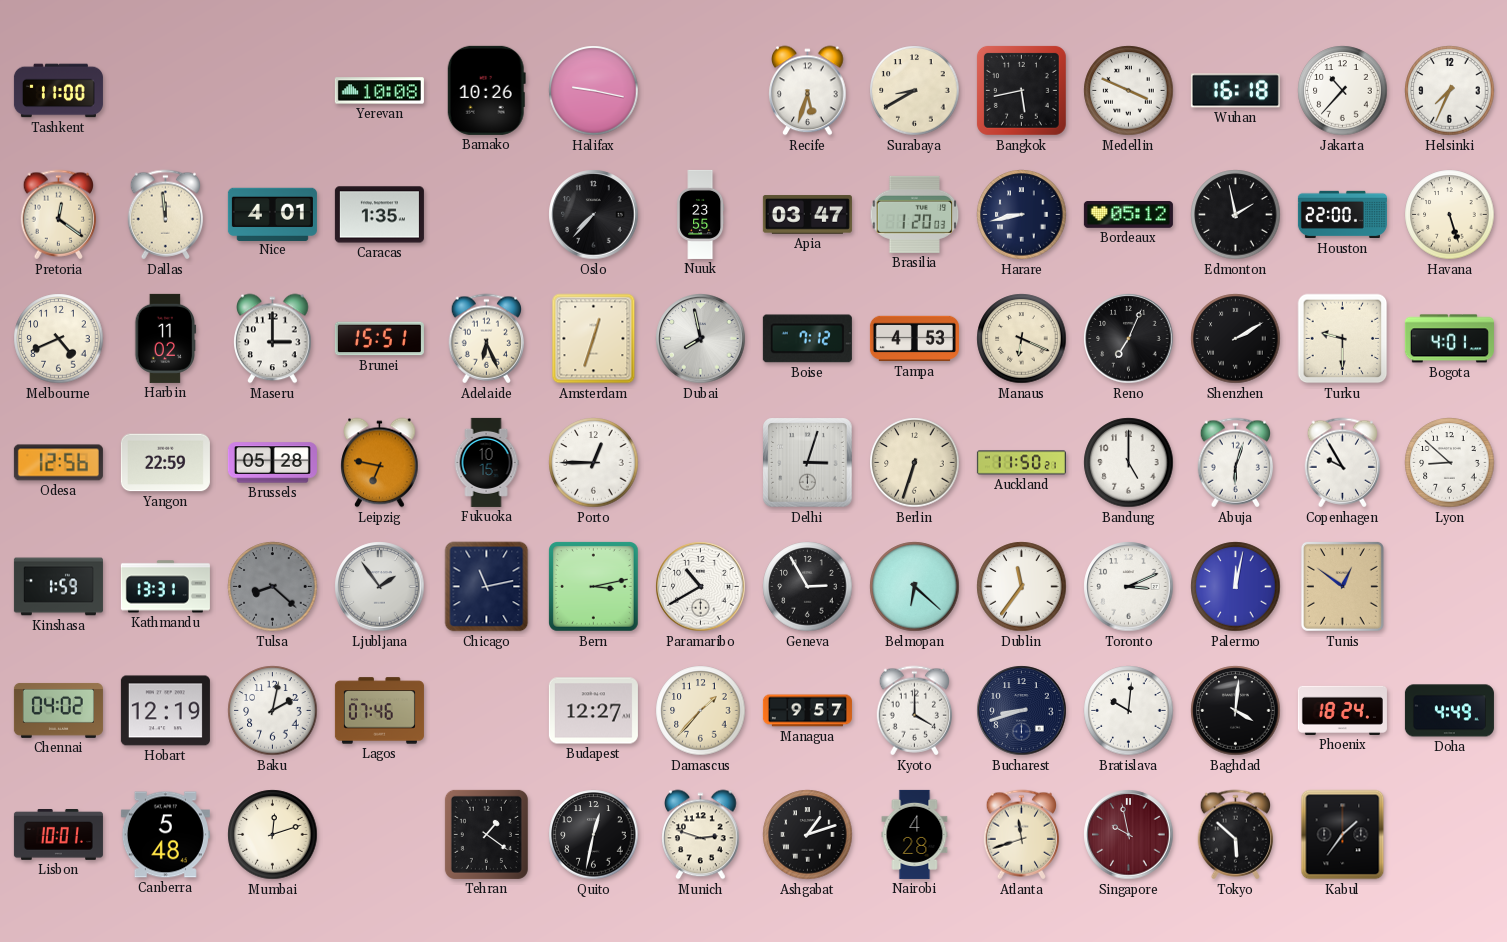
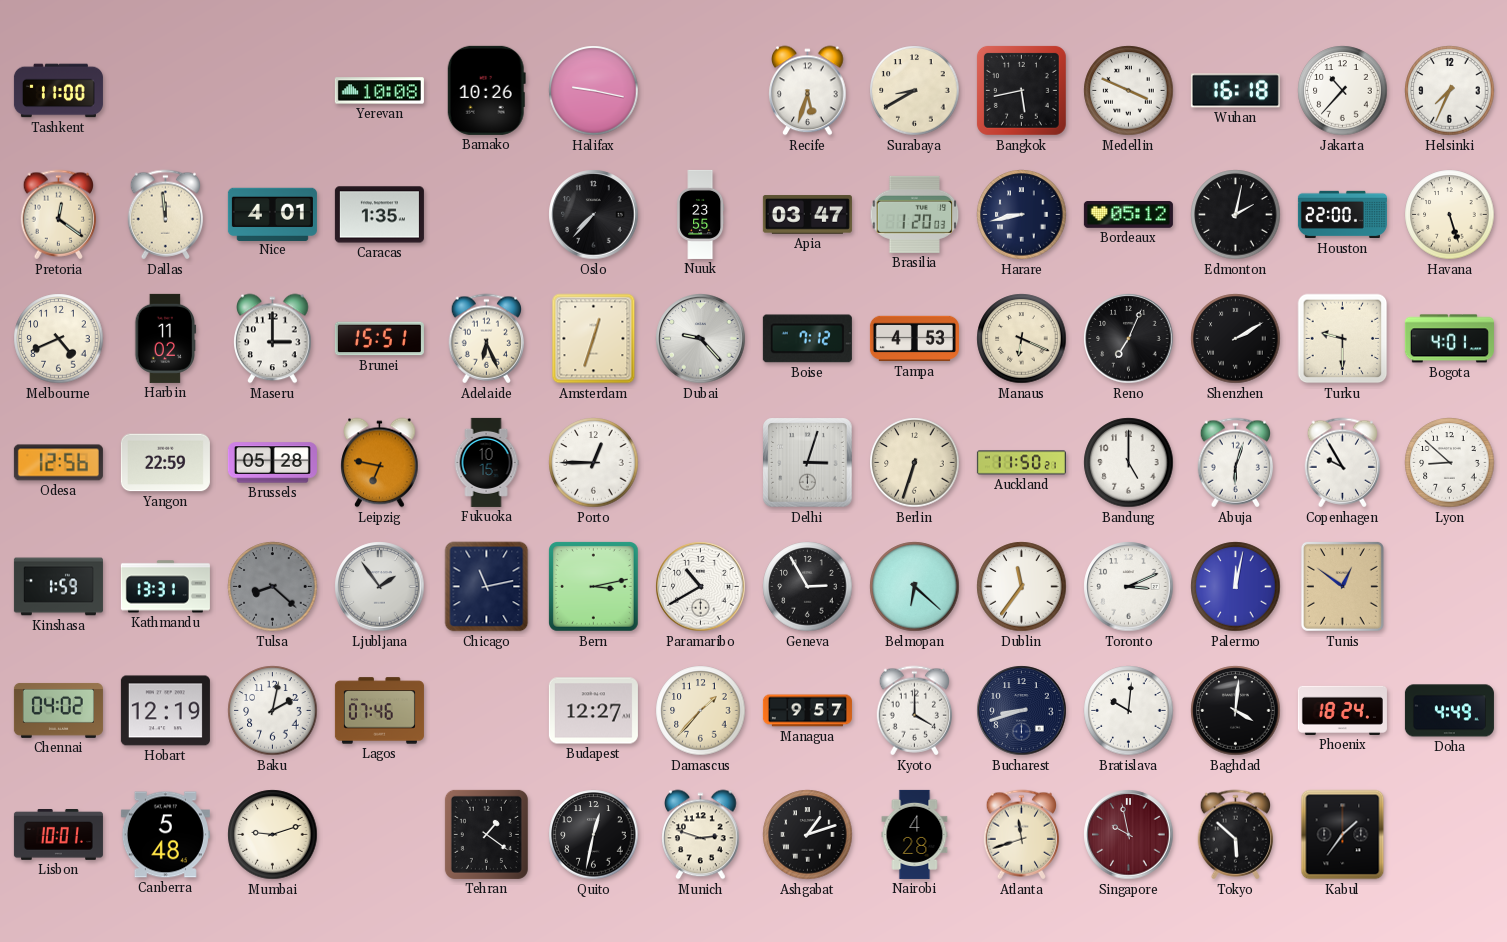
Edmonton: 1:58 -> 2:02 (1236, 215)
Dubai: 7:58 -> 9:23 (701, 339)
Mumbai: 12:12 -> 9:12 (273, 835)
